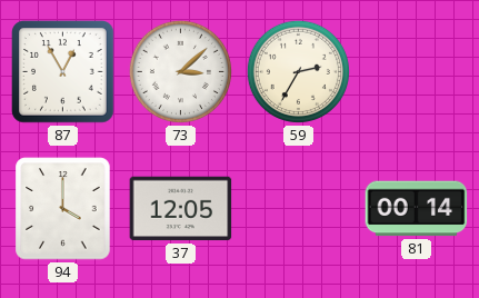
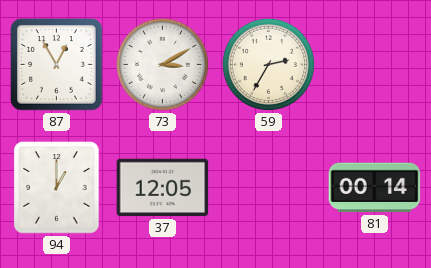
73: 3:08 -> 3:10 (162, 64)
94: 4:00 -> 1:00 (57, 188)
